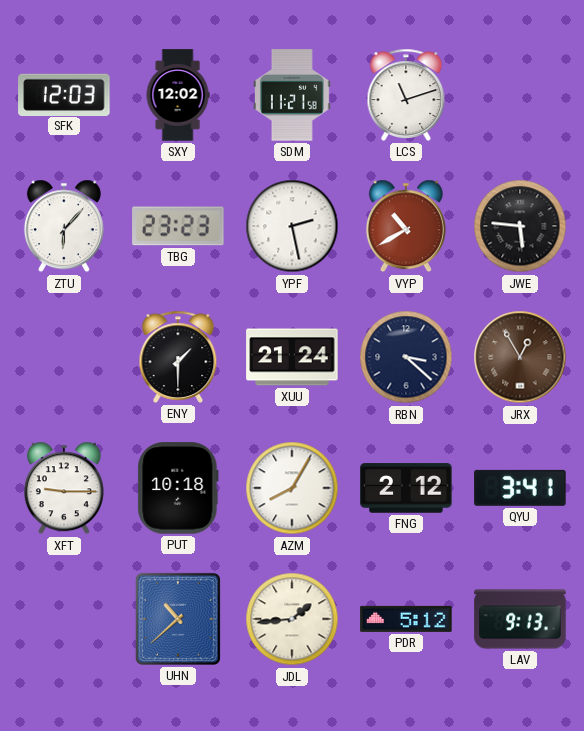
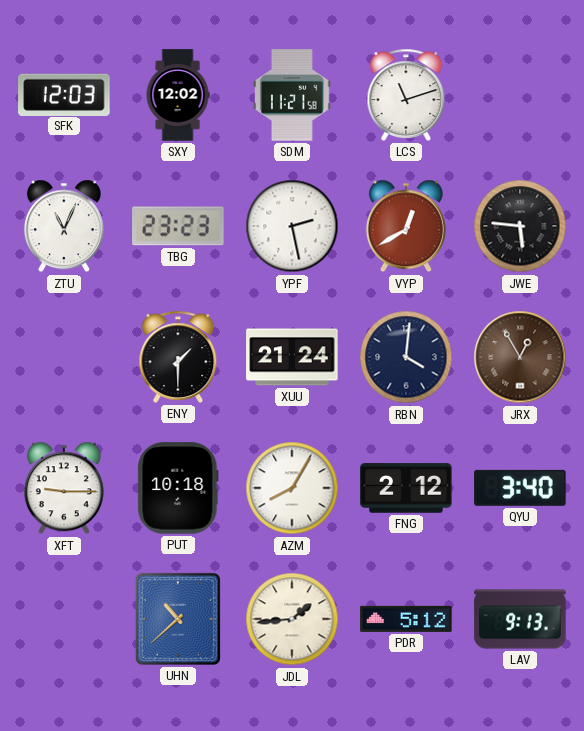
ZTU: 6:07 -> 11:04 (64, 226)
VYP: 10:40 -> 12:40 (406, 226)
RBN: 3:22 -> 4:01 (406, 357)
QYU: 3:41 -> 3:40 (520, 488)
